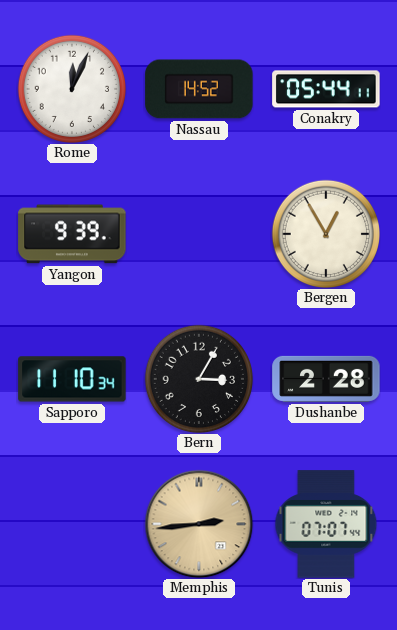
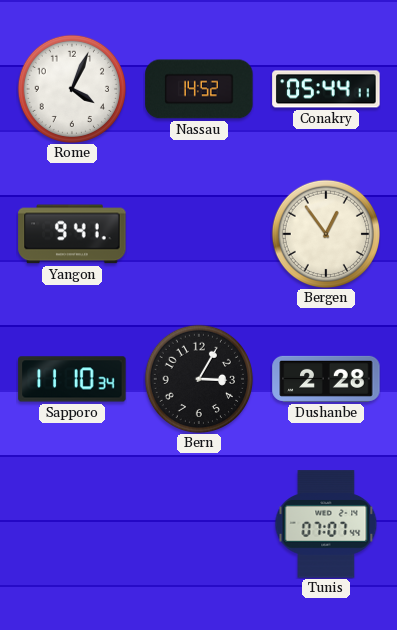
Rome: 12:04 -> 4:04 (71, 88)
Yangon: 9:39 -> 9:41 (72, 234)
Bergen: 12:55 -> 12:54 (325, 233)
Memphis: 2:44 -> none (199, 524)
